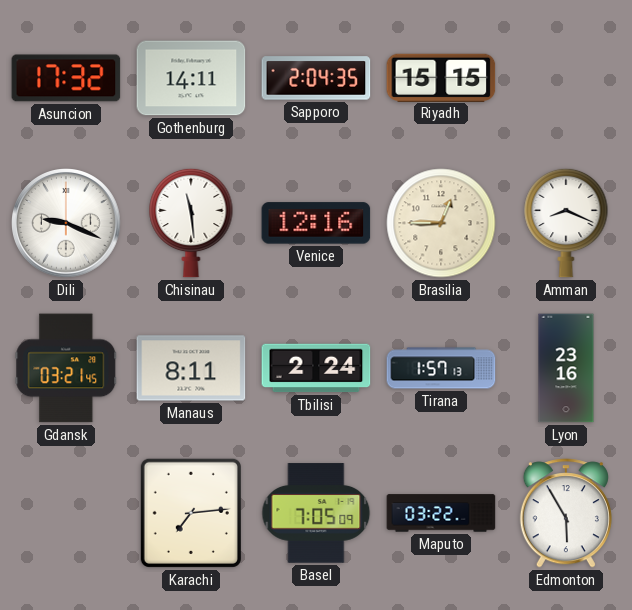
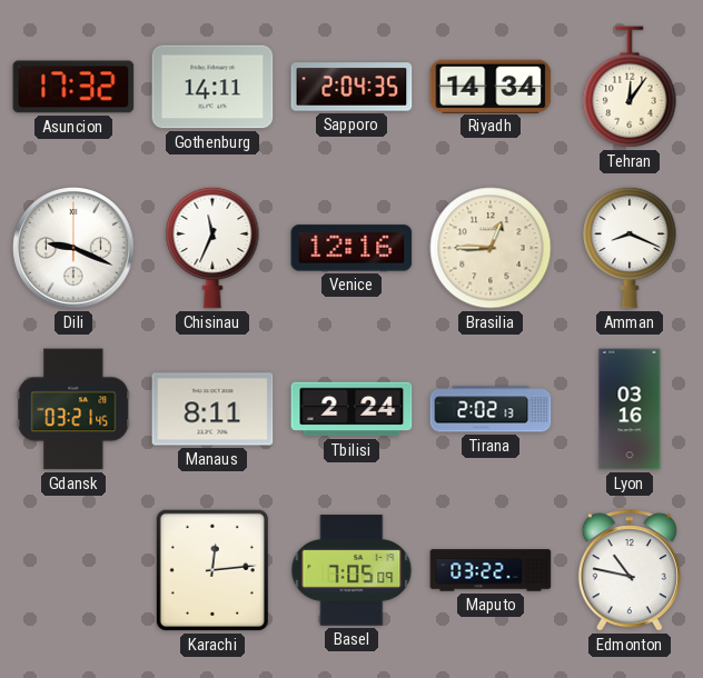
Riyadh: 15:15 -> 14:34 (491, 86)
Tehran: none -> 12:06 (630, 87)
Chisinau: 11:29 -> 11:34 (212, 248)
Tirana: 1:57 -> 2:02 (491, 409)
Lyon: 23:16 -> 03:16 (630, 409)
Karachi: 7:14 -> 12:14 (212, 570)
Edmonton: 5:55 -> 10:47 (630, 570)
